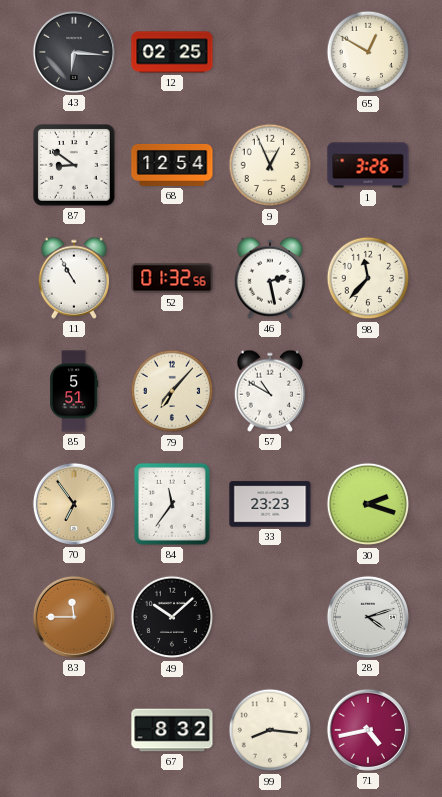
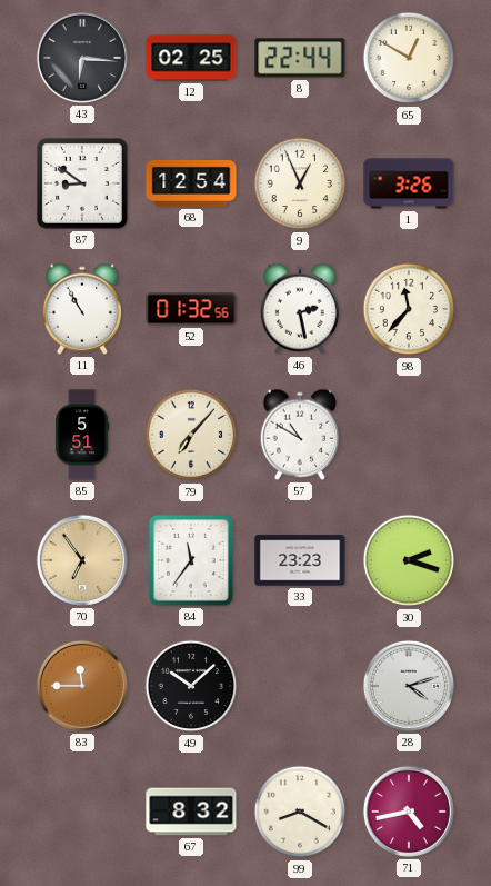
8: none -> 22:44 (300, 58)
99: 8:16 -> 8:20 (300, 812)
